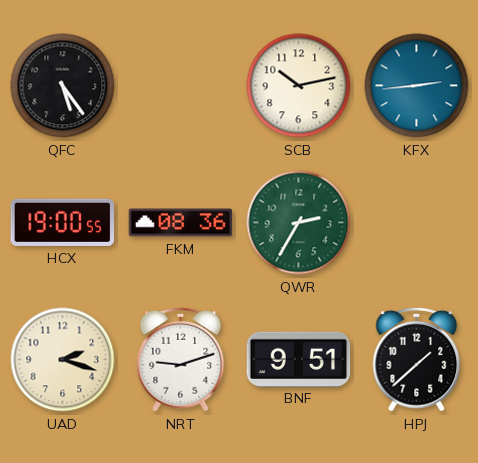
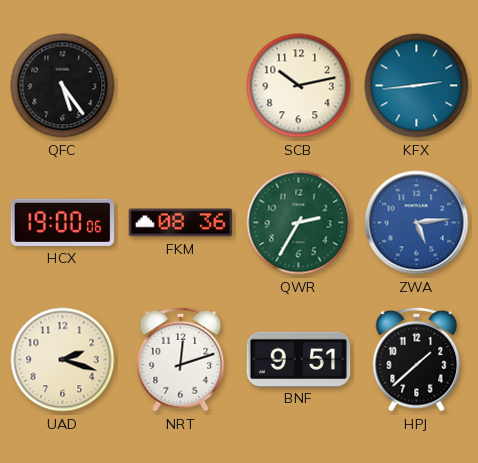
HCX: 19:00:55 -> 19:00:06 (63, 222)
ZWA: none -> 5:14 (417, 223)
NRT: 9:12 -> 12:12 (181, 359)
